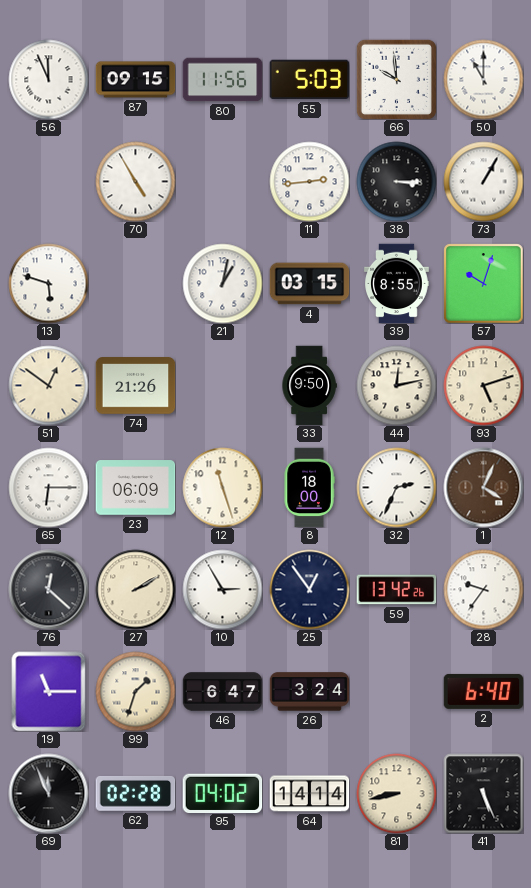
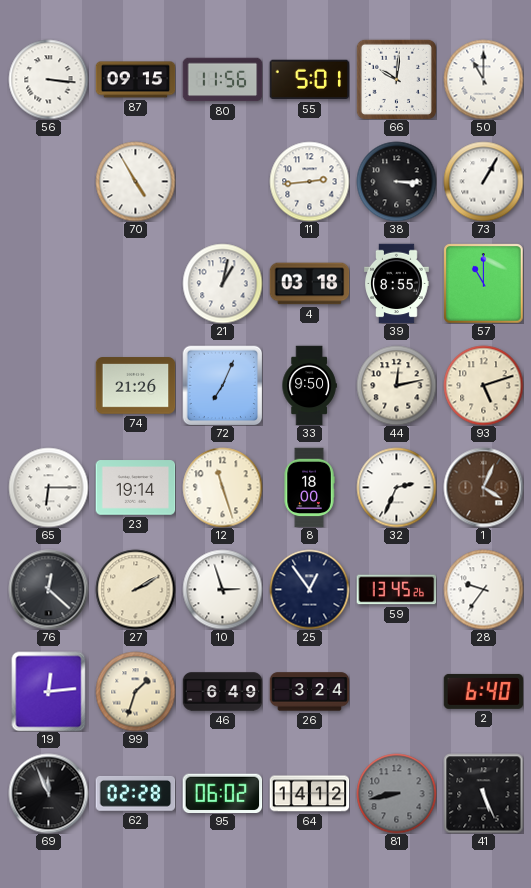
56: 11:56 -> 3:16 (48, 79)
55: 5:03 -> 5:01 (309, 80)
66: 9:59 -> 10:01 (396, 79)
13: 5:48 -> none (48, 283)
4: 03:15 -> 03:18 (309, 284)
57: 10:03 -> 11:00 (483, 283)
51: 12:51 -> none (48, 385)
72: none -> 7:04 (222, 385)
23: 06:09 -> 19:14 (135, 488)
10: 2:55 -> 2:57 (222, 589)
59: 13:42 -> 13:45 (396, 590)
19: 11:15 -> 12:14 (49, 691)
46: 6:47 -> 6:49 (222, 692)
95: 04:02 -> 06:02 (222, 793)
64: 14:14 -> 14:12 (309, 794)
81 dial: cream -> grey (396, 793)
